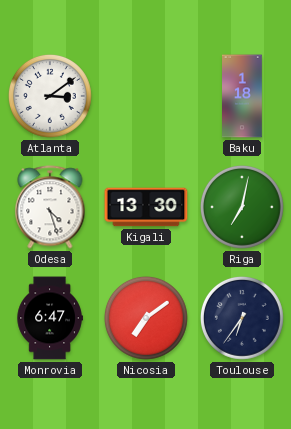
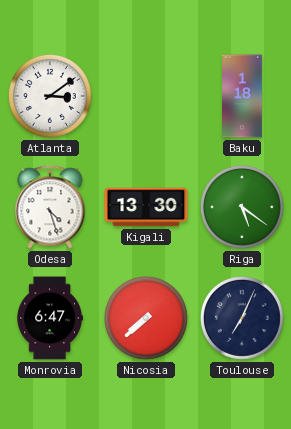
Riga: 7:02 -> 5:21 (242, 207)
Nicosia: 7:09 -> 7:38 (146, 318)
Toulouse: 6:36 -> 7:04 (242, 318)
